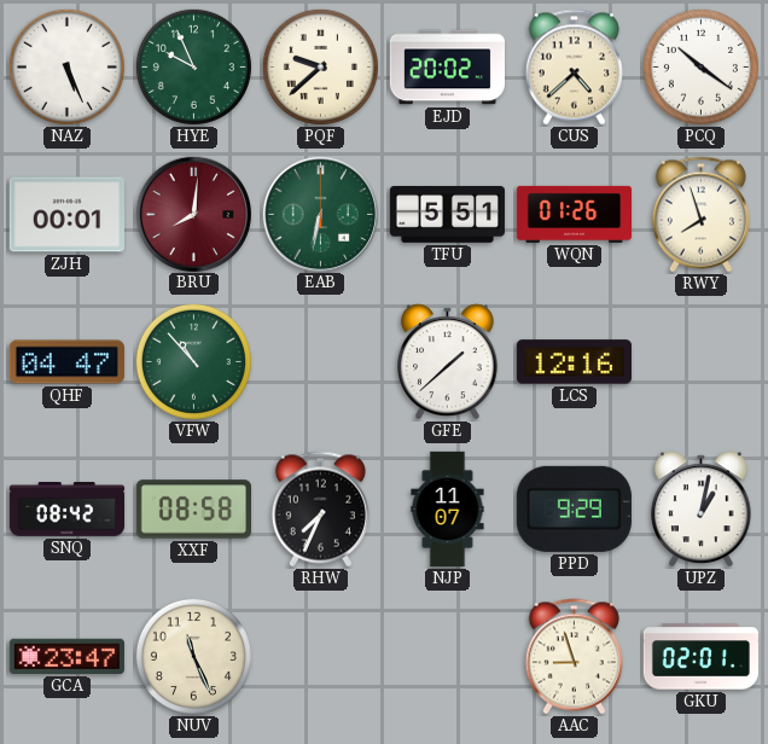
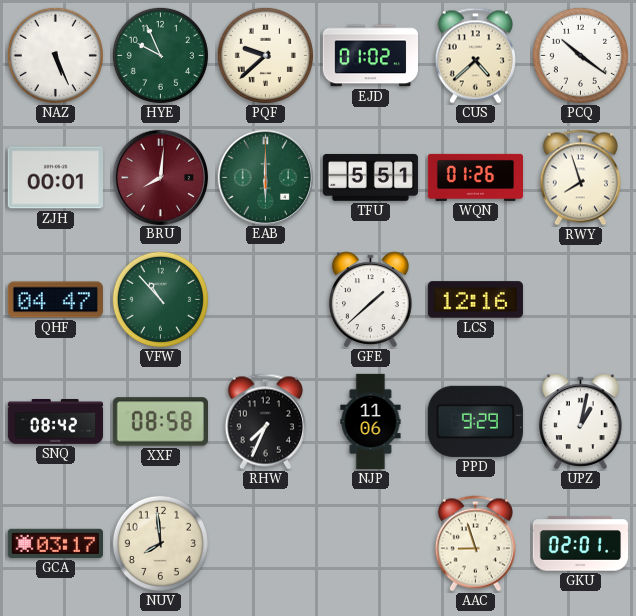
EJD: 20:02 -> 01:02 (370, 56)
EAB: 6:32 -> 6:00 (265, 177)
NJP: 11:07 -> 11:06 (371, 422)
GCA: 23:47 -> 03:17 (55, 543)
NUV: 11:26 -> 7:59 (160, 543)
